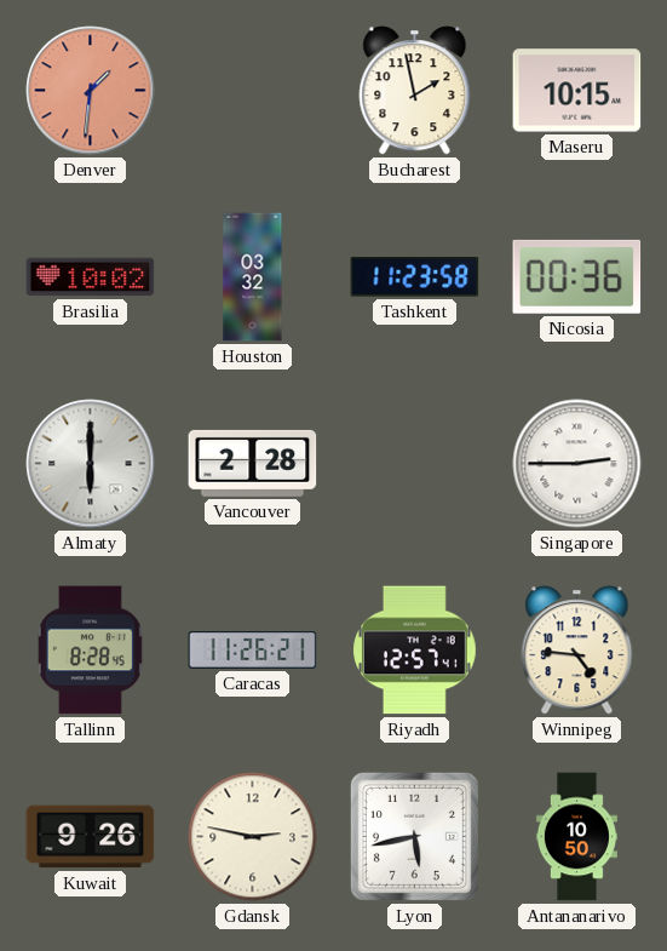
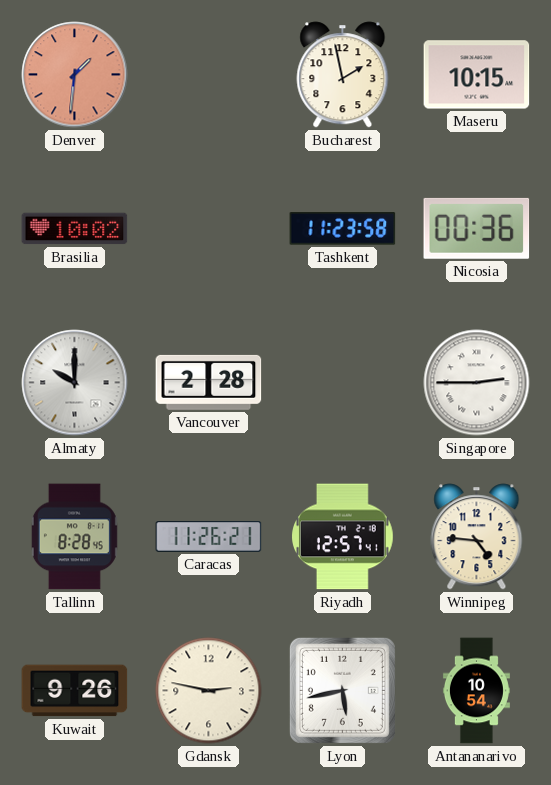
Houston: 03:32 -> none (253, 277)
Almaty: 6:00 -> 10:00 (75, 383)
Antananarivo: 10:50 -> 10:54 (476, 691)
